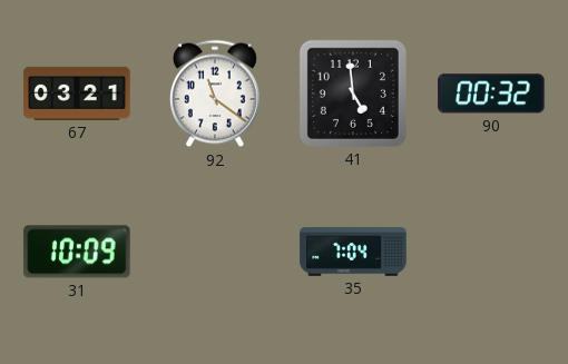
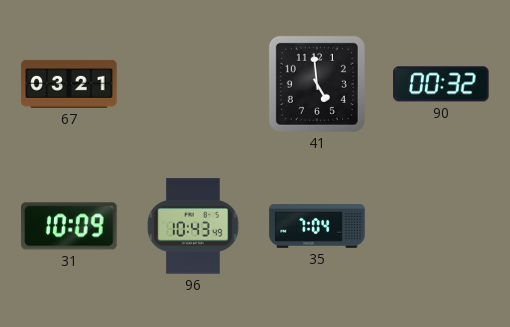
92: 11:21 -> none (215, 94)
96: none -> 10:43 (193, 226)
